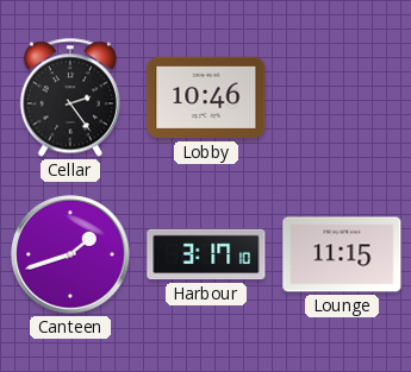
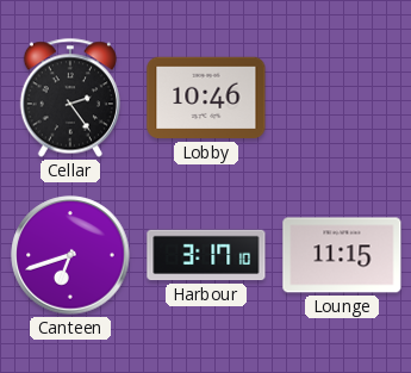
Canteen: 1:42 -> 6:42 (70, 255)
